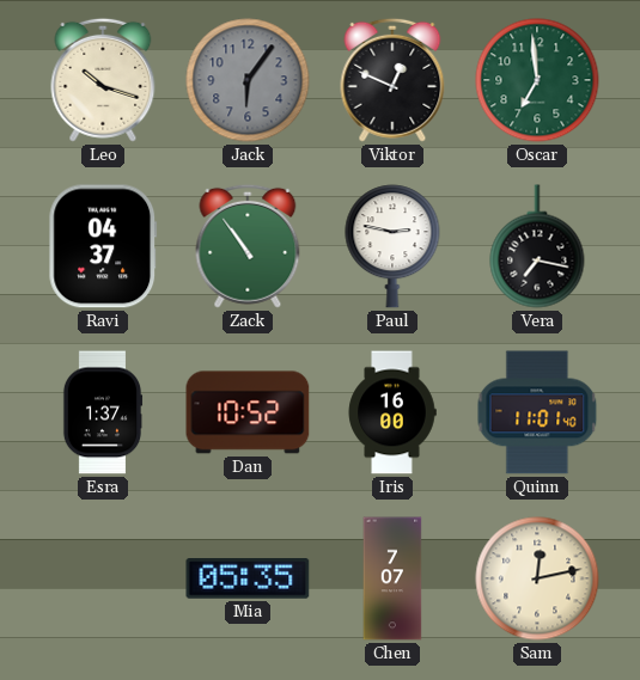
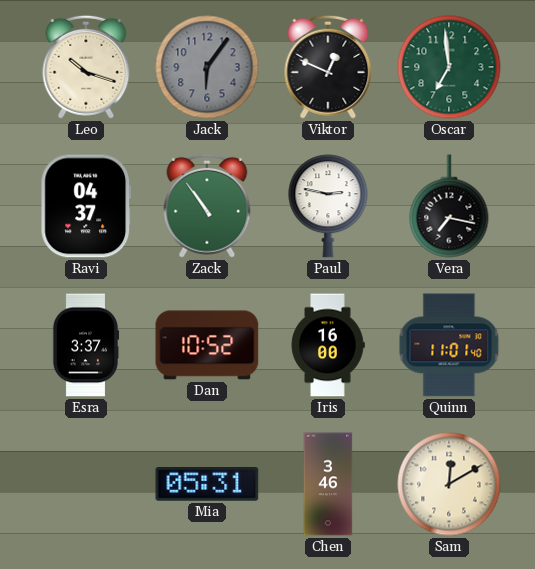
Esra: 1:37 -> 3:37 (86, 345)
Mia: 05:35 -> 05:31 (207, 484)
Chen: 7:07 -> 3:46 (328, 484)
Sam: 12:13 -> 12:10 (449, 484)
